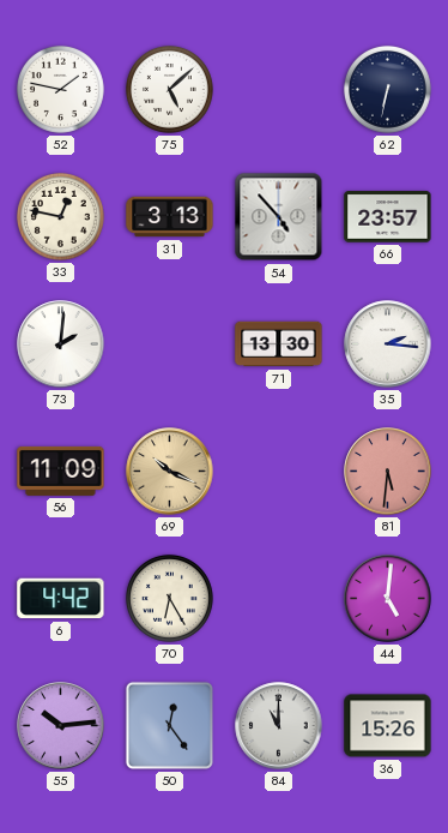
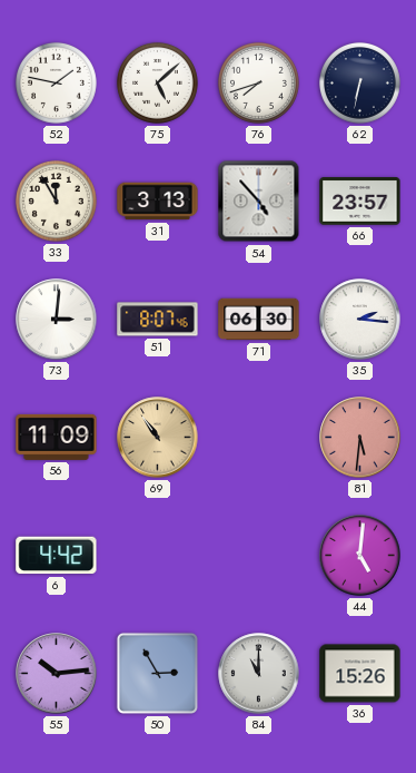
76: none -> 7:42 (258, 82)
33: 12:47 -> 11:55 (56, 200)
73: 2:01 -> 3:01 (57, 320)
51: none -> 8:07 (158, 320)
71: 13:30 -> 06:30 (259, 320)
69: 10:19 -> 10:54 (158, 438)
70: 6:25 -> none (169, 598)
50: 12:24 -> 2:55 (157, 673)
